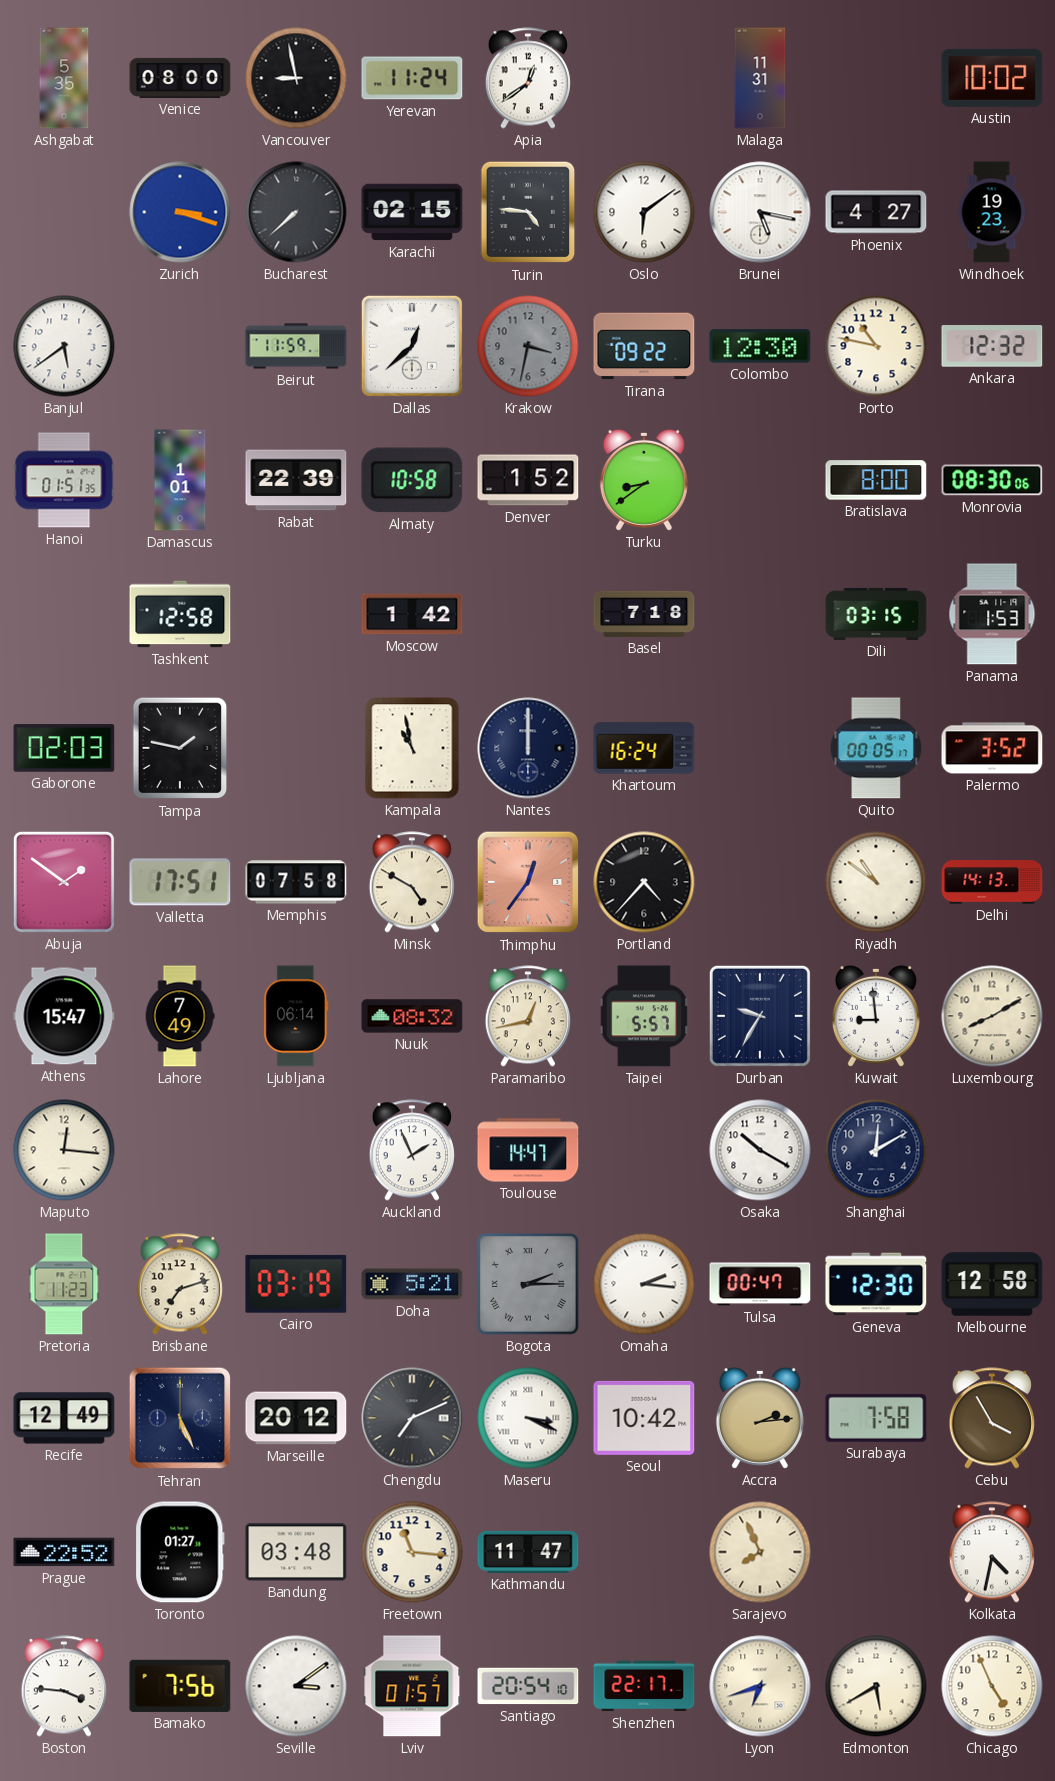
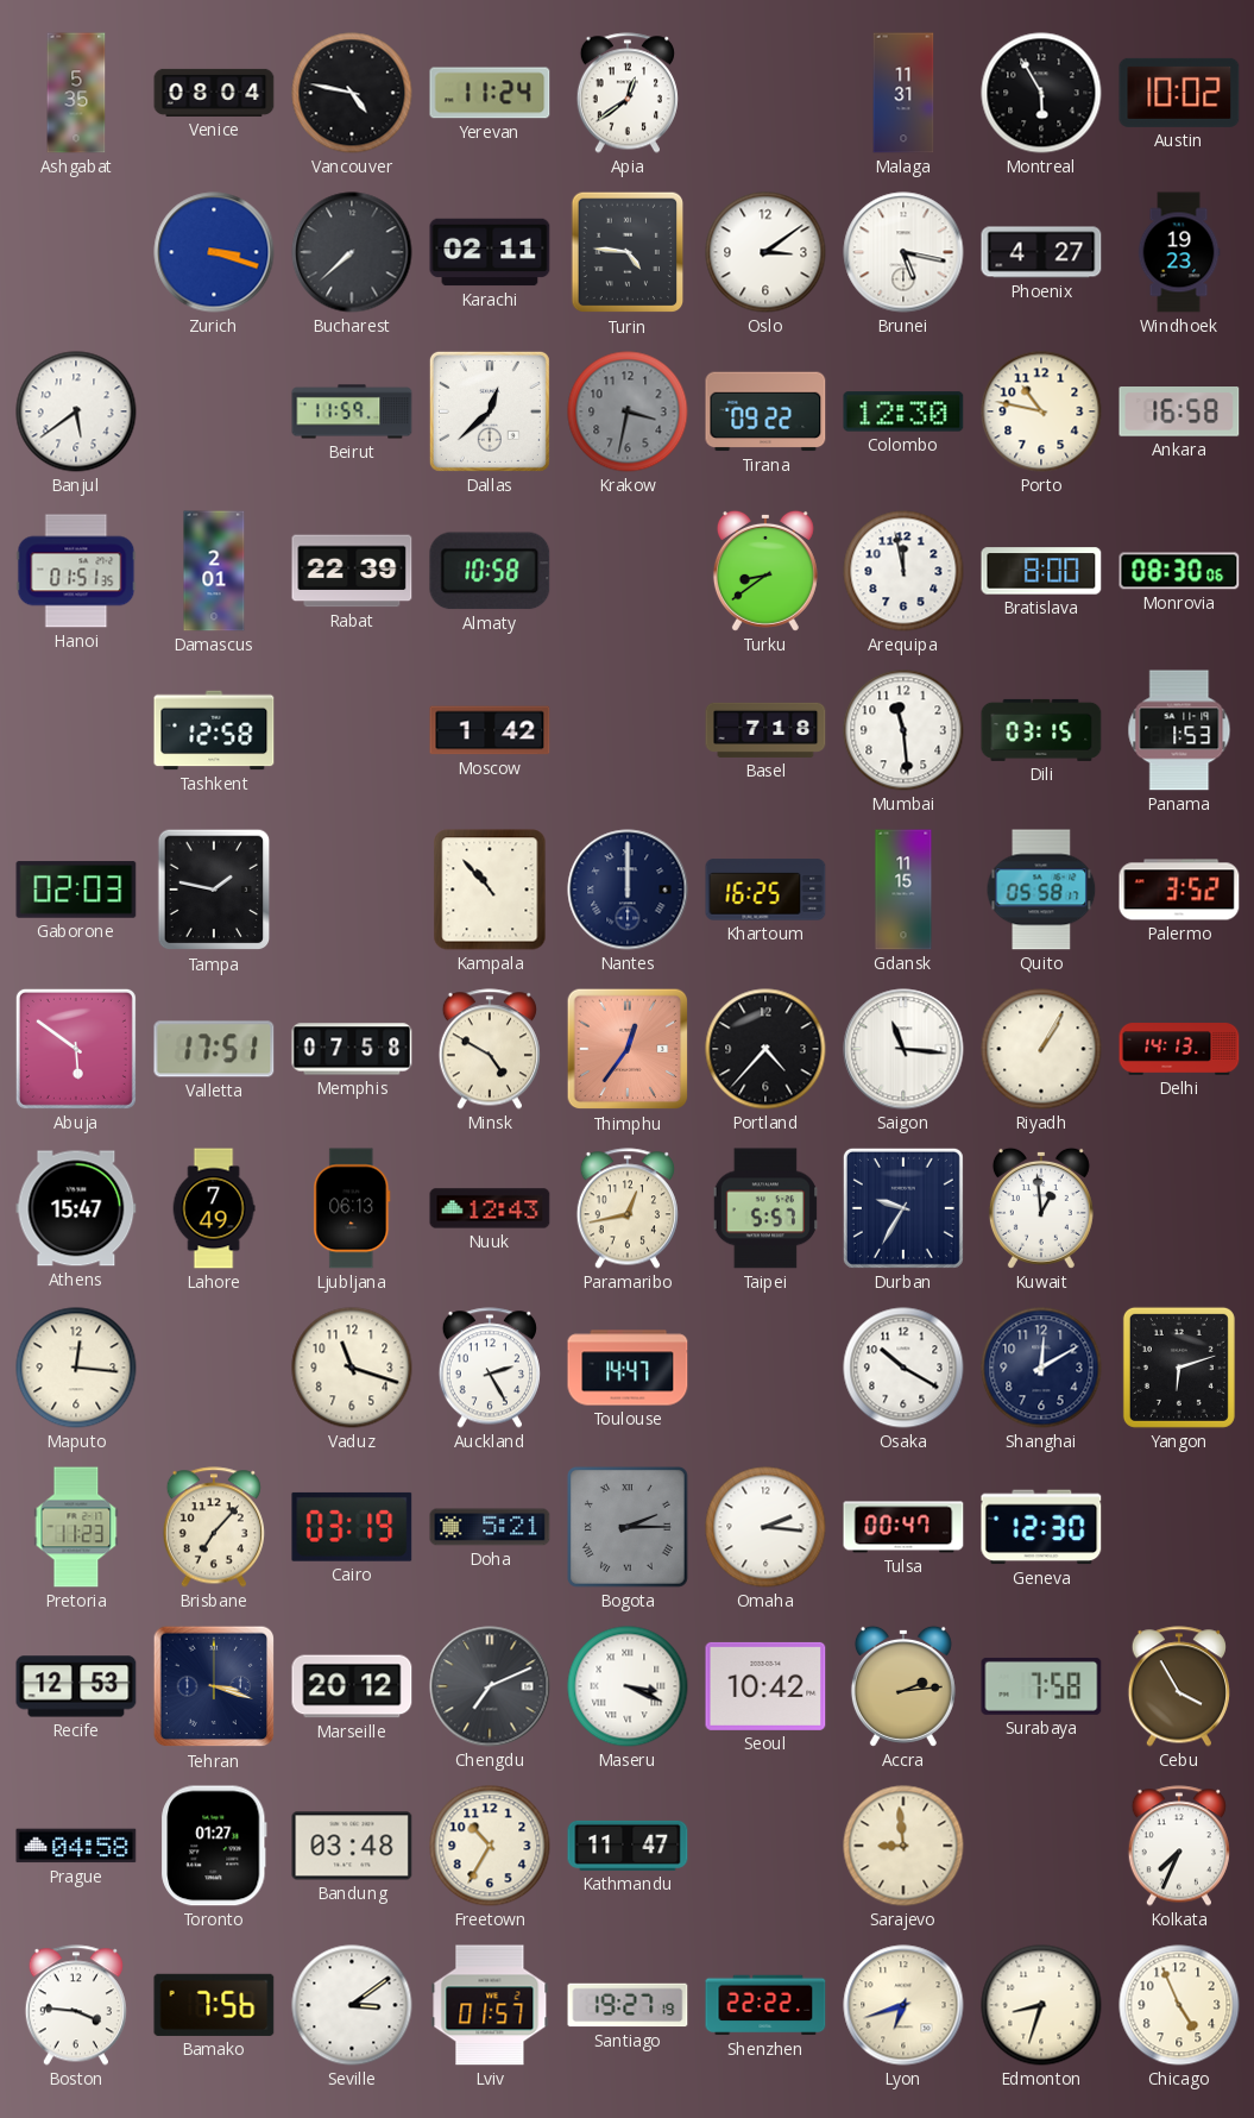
Venice: 08:00 -> 08:04 (214, 93)
Vancouver: 8:58 -> 4:47 (352, 93)
Montreal: none -> 5:55 (1041, 93)
Karachi: 02:15 -> 02:11 (490, 252)
Oslo: 6:09 -> 3:09 (765, 252)
Ankara: 12:32 -> 16:58 (1179, 413)
Damascus: 1:01 -> 2:01 (214, 571)
Denver: 1:52 -> none (528, 480)
Arequipa: none -> 11:58 (903, 571)
Mumbai: none -> 11:29 (903, 730)
Kampala: 10:58 -> 10:53 (490, 890)
Khartoum: 16:24 -> 16:25 (765, 890)
Gdansk: none -> 11:15 (903, 890)
Quito: 00:05 -> 05:58 (1041, 890)
Abuja: 1:51 -> 5:51 (76, 1049)
Saigon: none -> 11:16 (903, 1049)
Riyadh: 10:51 -> 1:05 (1041, 1049)
Ljubljana: 06:14 -> 06:13 (352, 1208)
Nuuk: 08:32 -> 12:43 (490, 1208)
Kuwait: 8:59 -> 12:59 (1041, 1208)
Luxembourg: 8:10 -> none (992, 1016)
Vaduz: none -> 11:18 (352, 1368)
Auckland: 1:56 -> 2:25 (490, 1368)
Yangon: none -> 6:12 (1179, 1368)
Brisbane: 7:12 -> 7:07 (214, 1527)
Melbourne: 12:58 -> none (992, 1284)
Recife: 12:49 -> 12:53 (76, 1686)
Tehran: 5:26 -> 3:18 (214, 1686)
Prague: 22:52 -> 04:58 (76, 1846)
Freetown: 11:16 -> 10:35 (490, 1846)
Sarajevo: 7:56 -> 8:59 (903, 1846)
Kolkata: 4:32 -> 7:34 (1179, 1846)
Santiago: 20:54 -> 19:27 (628, 2005)
Shenzhen: 22:17 -> 22:22 (765, 2005)
Edmonton: 5:40 -> 8:33 (1041, 2005)
